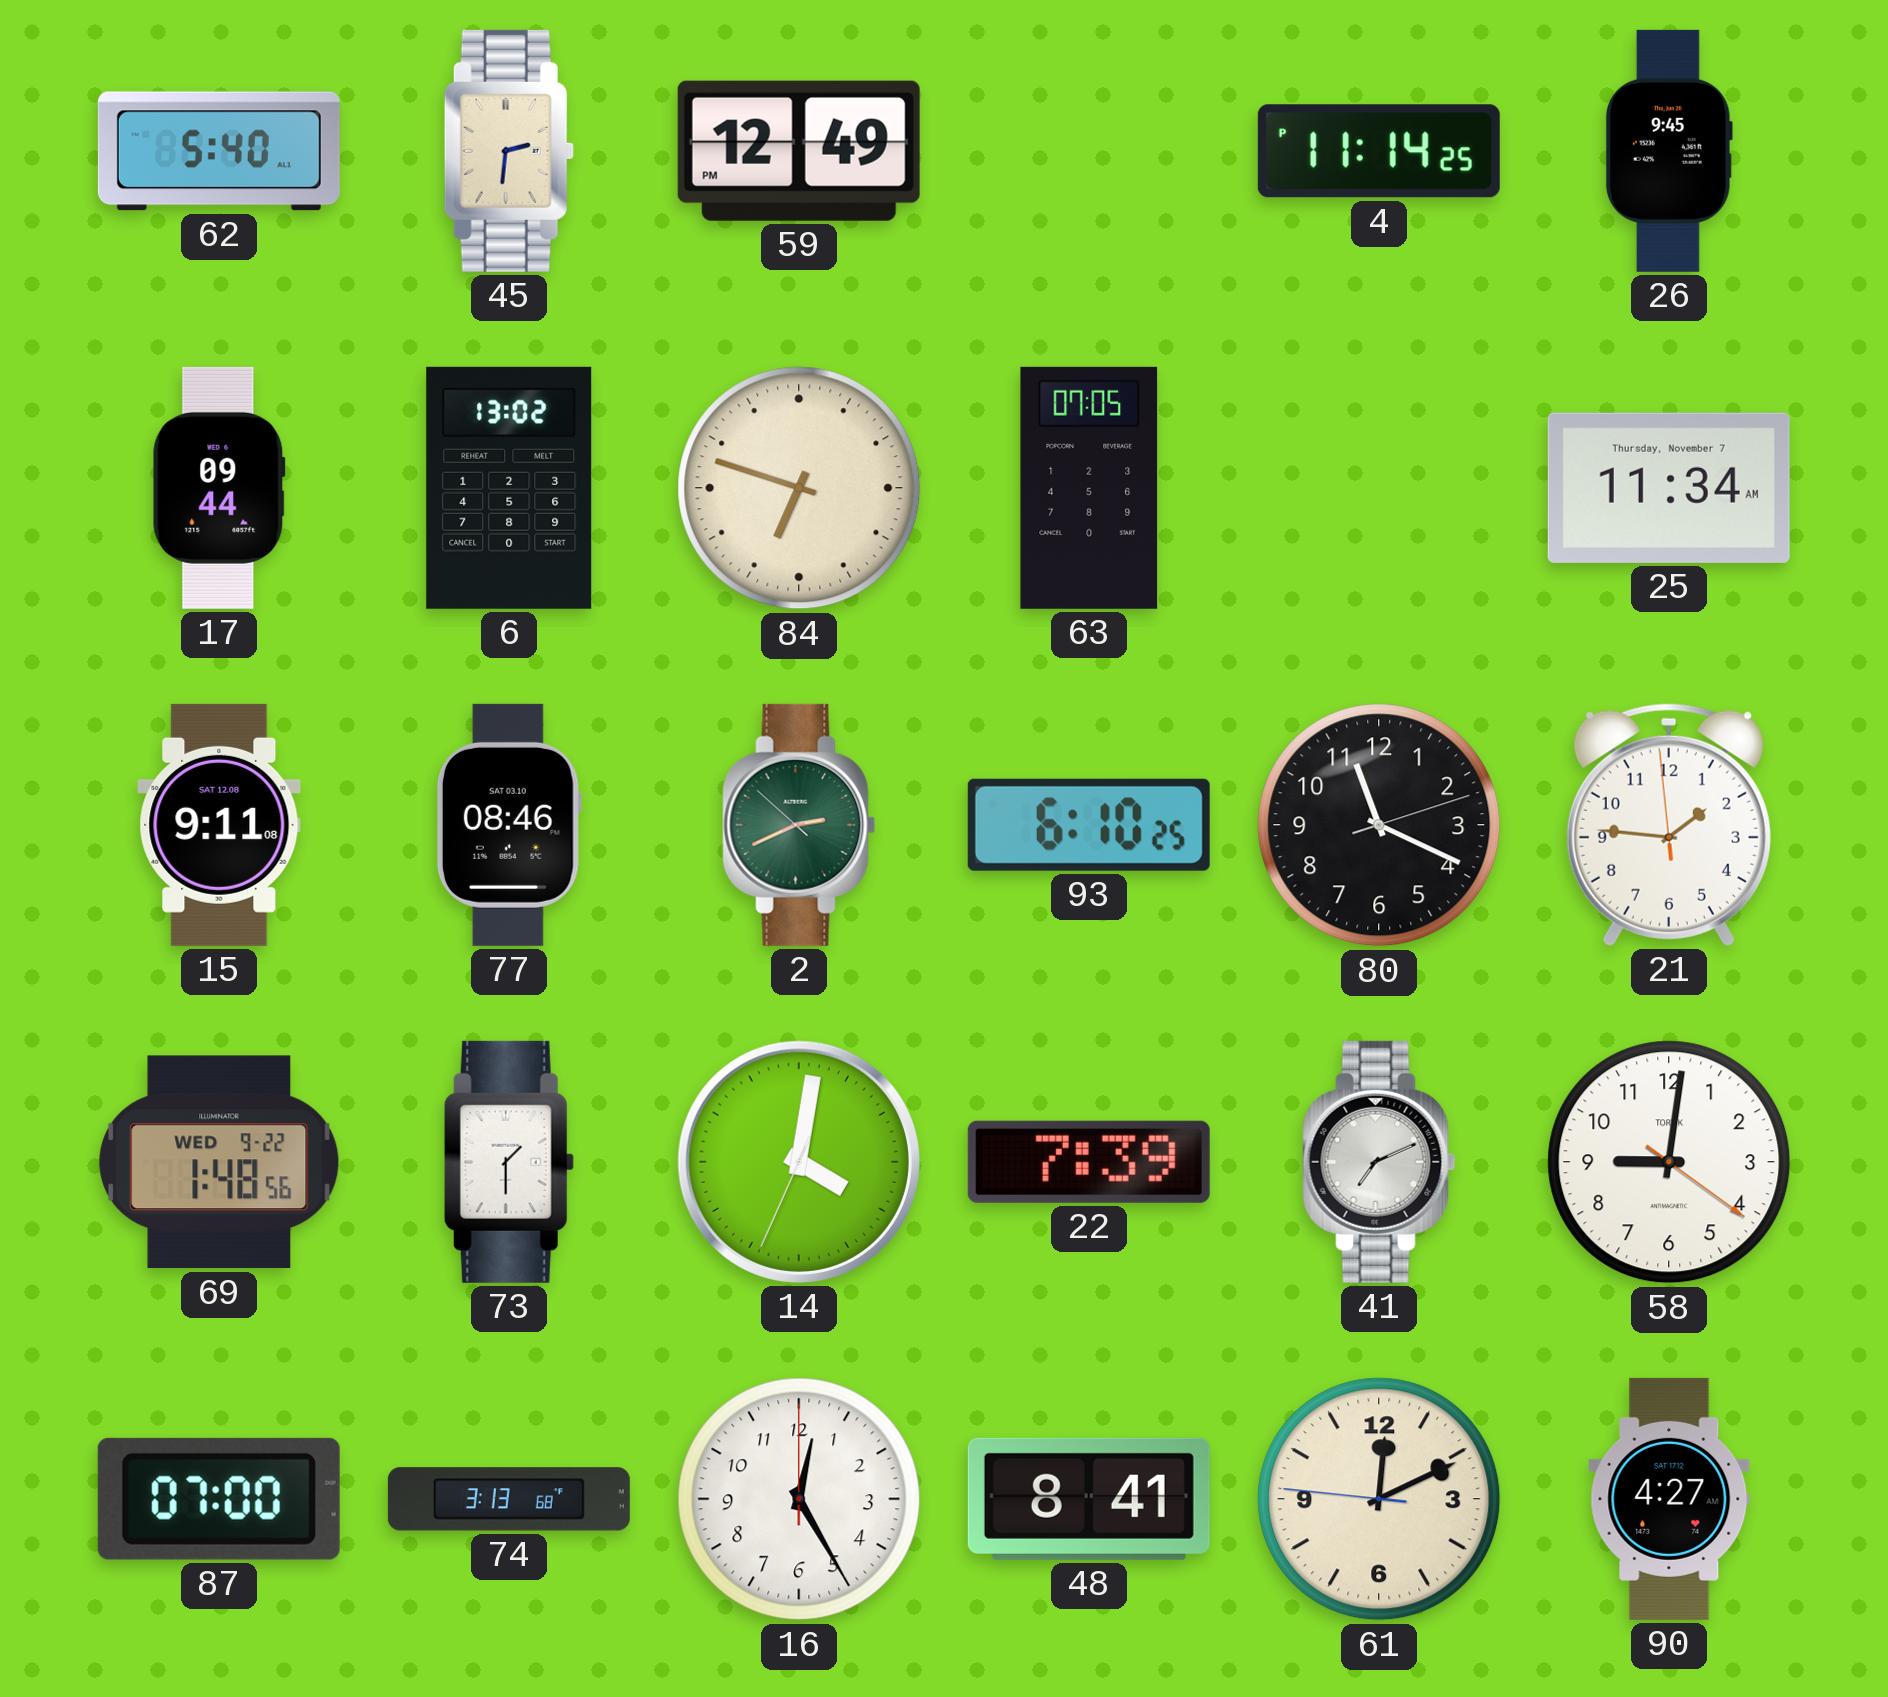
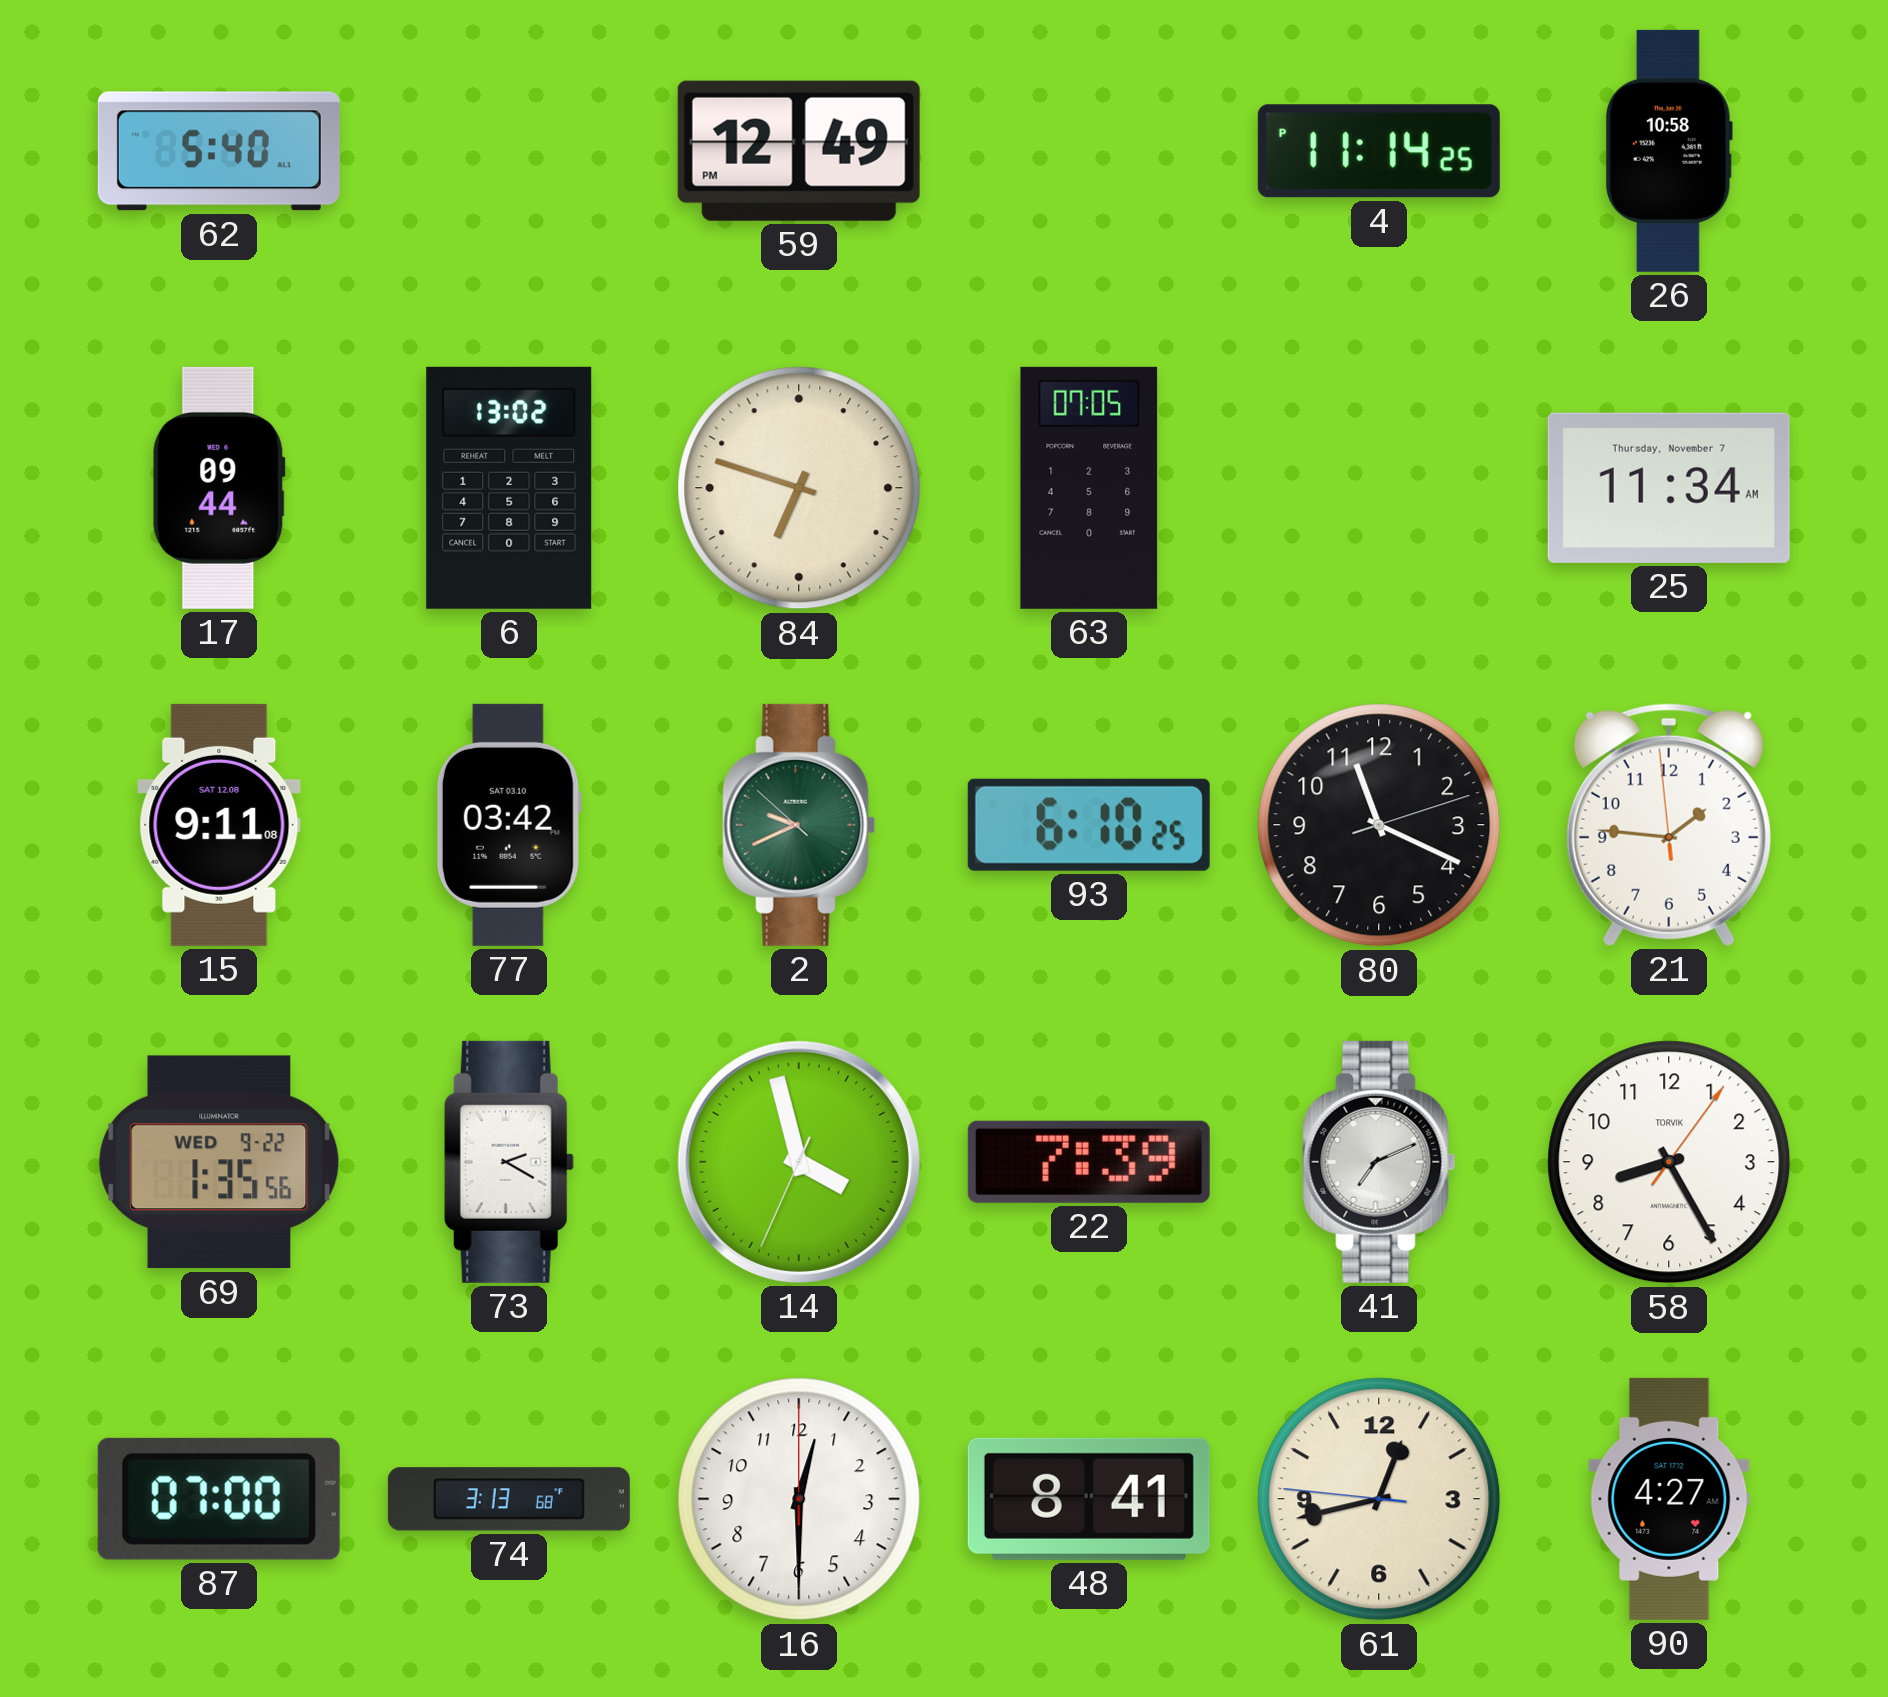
45: 2:31 -> none (509, 151)
26: 9:45 -> 10:58 (1669, 151)
77: 08:46 -> 03:42 (509, 825)
2: 2:40 -> 9:40 (799, 825)
69: 1:48 -> 1:35 (219, 1162)
73: 1:30 -> 2:20 (509, 1162)
14: 4:01 -> 3:57 (799, 1162)
58: 9:01 -> 8:25 (1669, 1162)
16: 12:25 -> 12:30 (799, 1499)
61: 12:10 -> 12:42 (1379, 1499)
